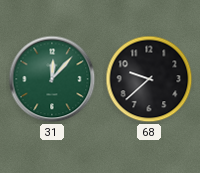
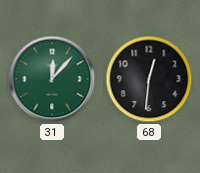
68: 9:38 -> 12:31 (149, 79)
